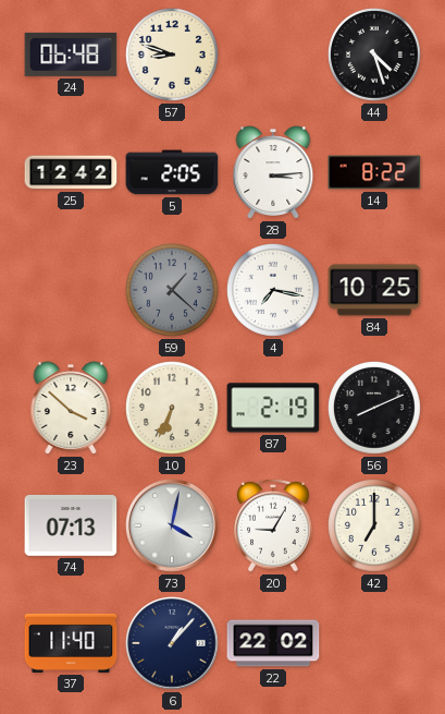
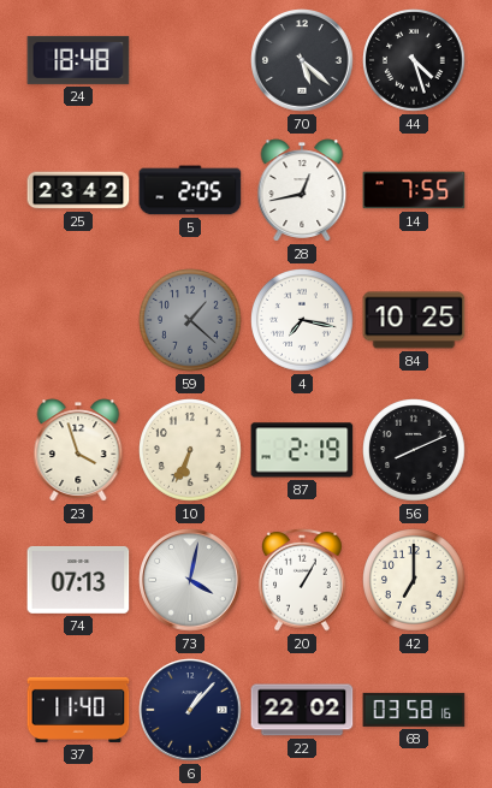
24: 06:48 -> 18:48 (78, 60)
57: 8:48 -> none (173, 56)
70: none -> 5:22 (302, 60)
25: 12:42 -> 23:42 (78, 190)
28: 3:14 -> 12:43 (302, 190)
14: 8:22 -> 7:55 (414, 190)
23: 3:52 -> 3:57 (78, 450)
20: 9:05 -> 1:05 (303, 580)
68: none -> 03:58 (414, 710)
